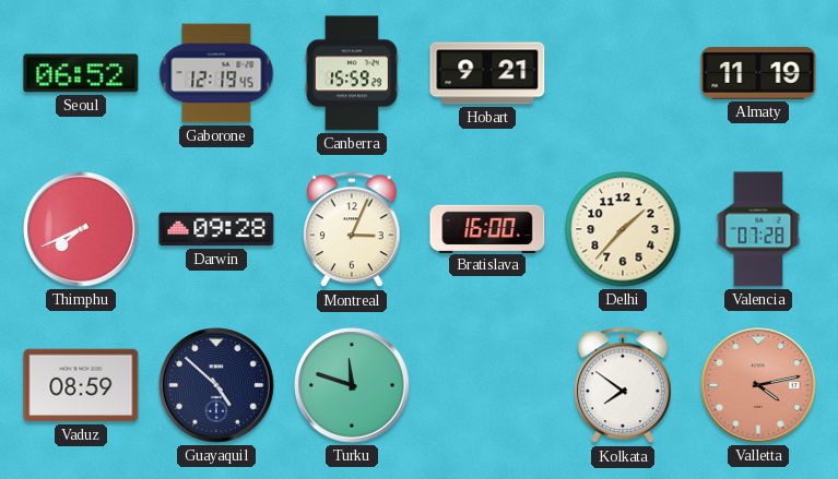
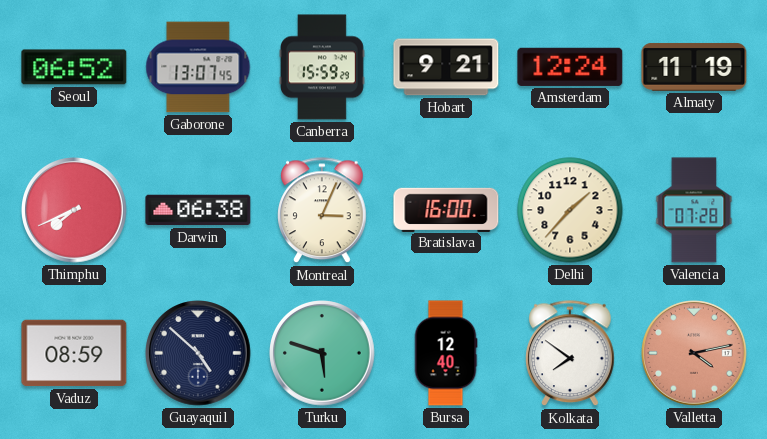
Gaborone: 12:19 -> 13:07 (198, 67)
Amsterdam: none -> 12:24 (570, 67)
Darwin: 09:28 -> 06:38 (198, 210)
Turku: 11:48 -> 5:48 (323, 354)
Bursa: none -> 12:40 (446, 353)
